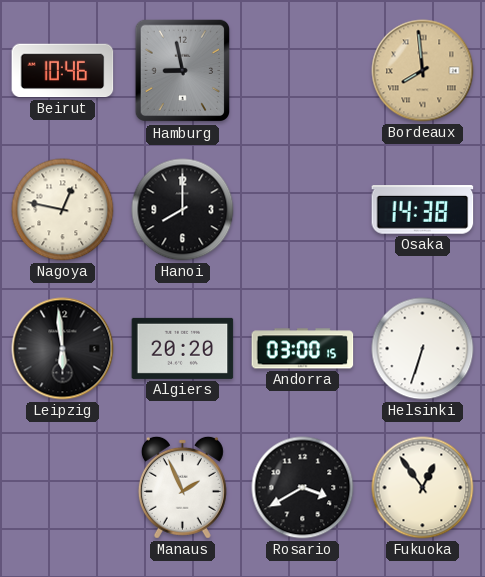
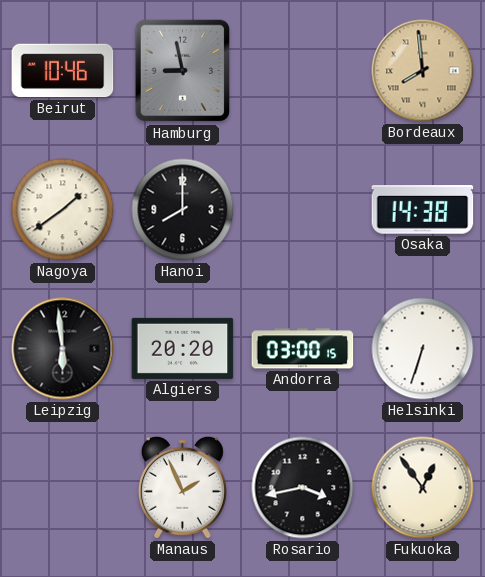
Nagoya: 12:47 -> 1:39 (63, 210)
Rosario: 3:40 -> 3:43 (303, 488)
